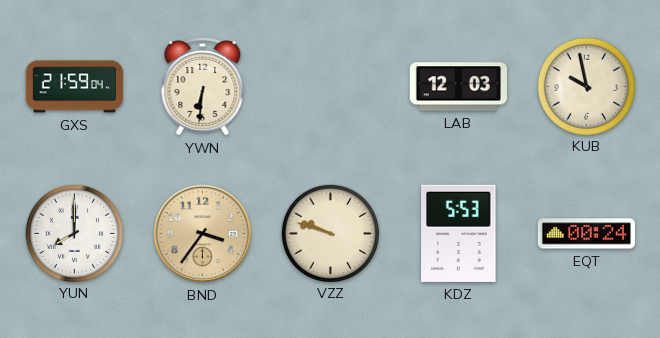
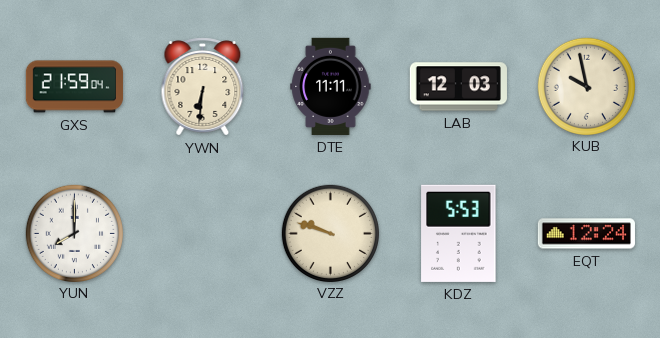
DTE: none -> 11:11 (331, 86)
BND: 3:36 -> none (203, 234)
EQT: 00:24 -> 12:24 (586, 234)
